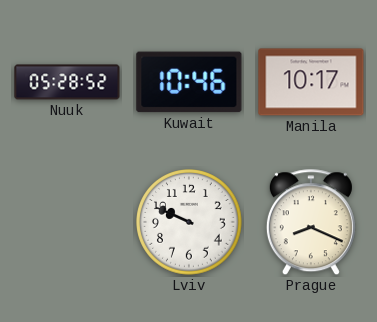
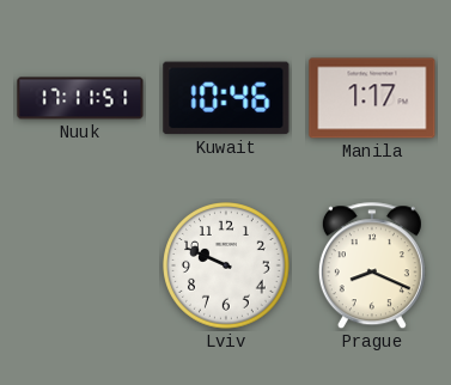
Nuuk: 05:28 -> 17:11 (80, 98)
Manila: 10:17 -> 1:17 (372, 98)
